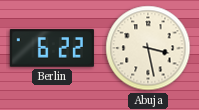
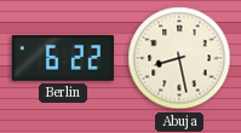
Abuja: 3:28 -> 8:28 (179, 58)
